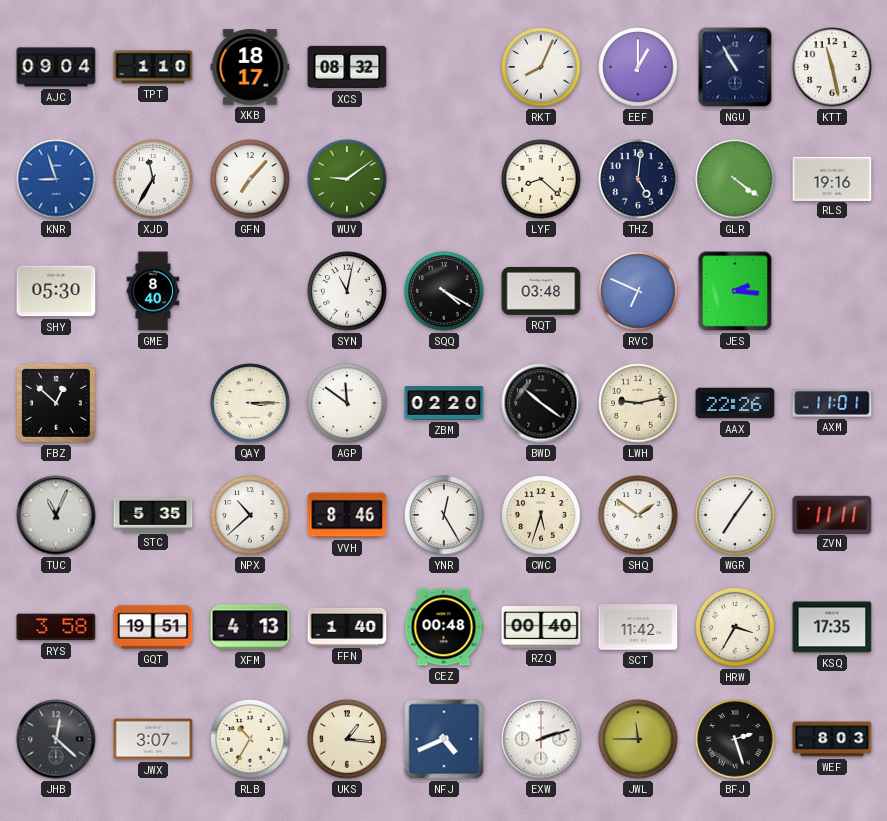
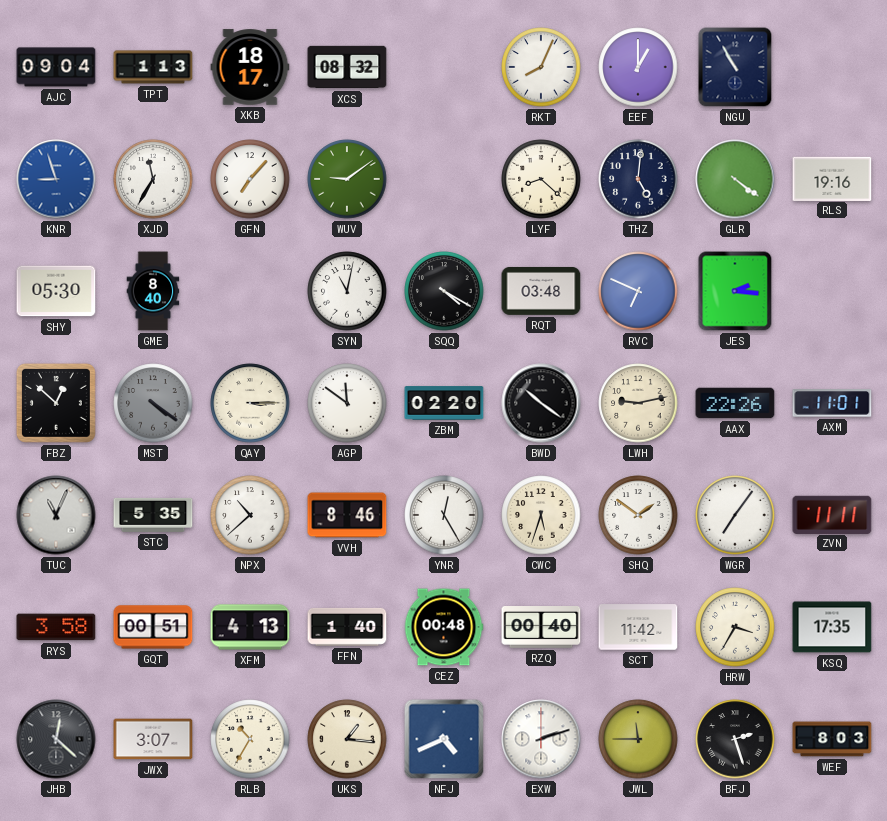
TPT: 1:10 -> 1:13 (153, 67)
KTT: 11:28 -> none (832, 67)
MST: none -> 4:21 (153, 403)
GQT: 19:51 -> 00:51 (153, 627)
